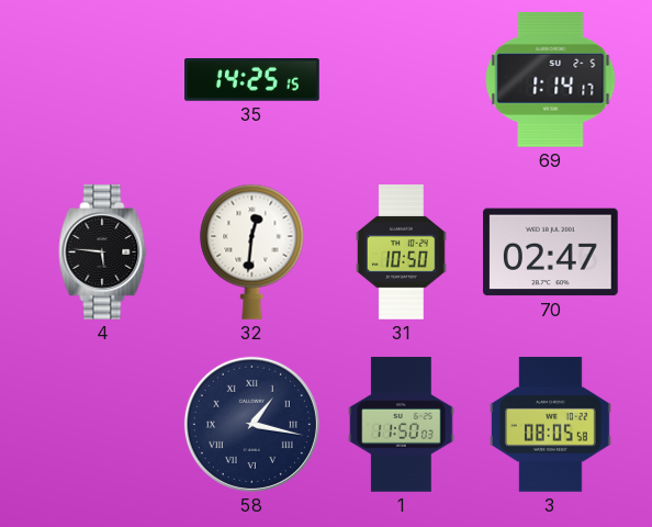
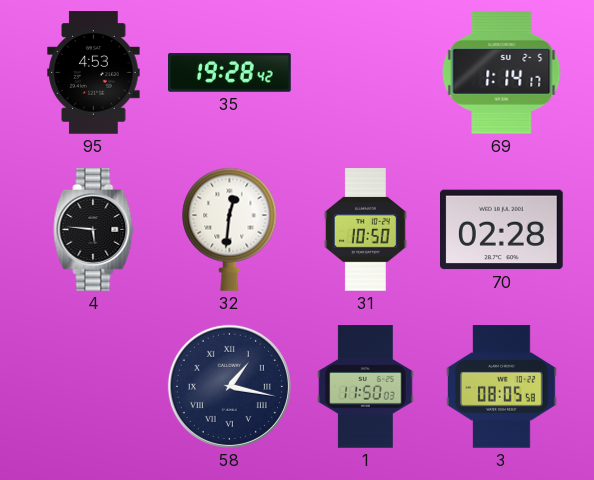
95: none -> 4:53 (94, 73)
35: 14:25 -> 19:28 (230, 73)
70: 02:47 -> 02:28 (502, 230)
